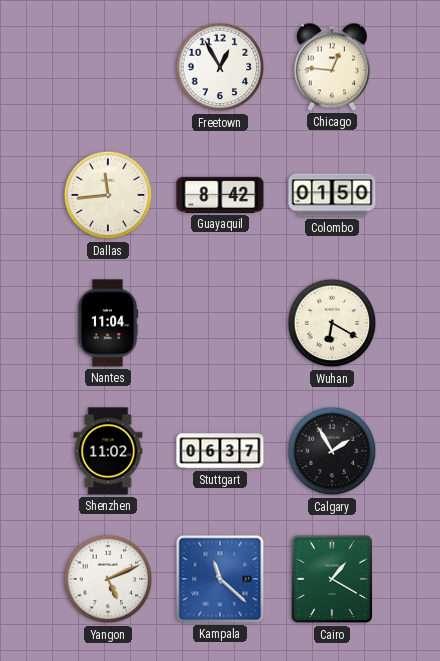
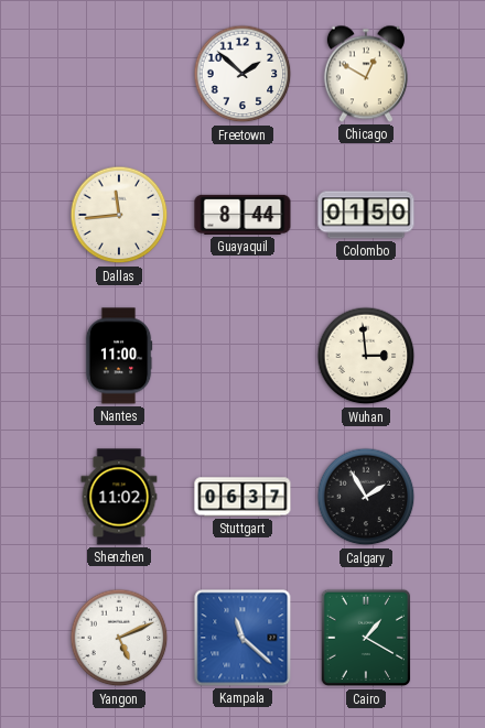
Freetown: 12:55 -> 1:52 (242, 74)
Chicago: 12:46 -> 12:50 (366, 74)
Guayaquil: 8:42 -> 8:44 (242, 215)
Nantes: 11:04 -> 11:00 (119, 356)
Wuhan: 6:20 -> 2:59 (366, 356)
